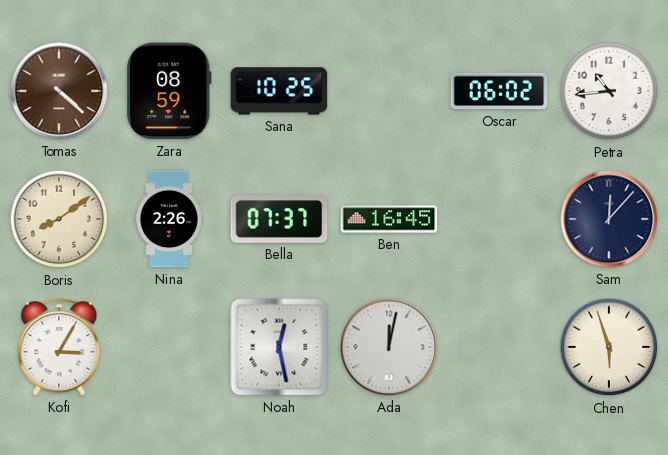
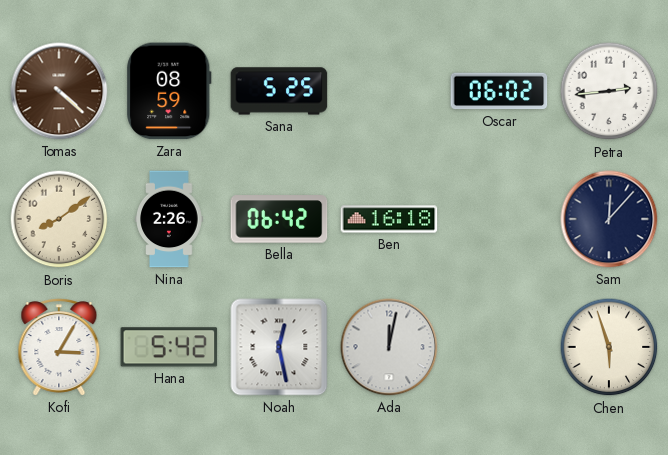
Sana: 10:25 -> 5:25 (279, 91)
Petra: 10:44 -> 2:44 (609, 91)
Bella: 07:37 -> 06:42 (279, 219)
Ben: 16:45 -> 16:18 (389, 219)
Hana: none -> 5:42 (169, 347)
